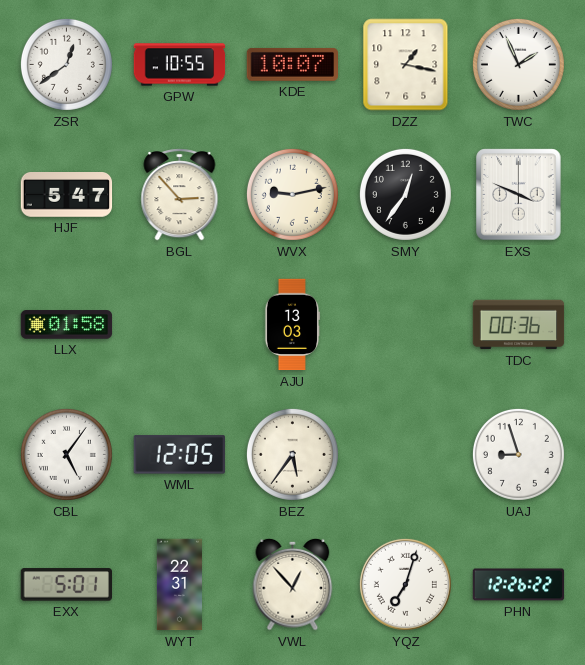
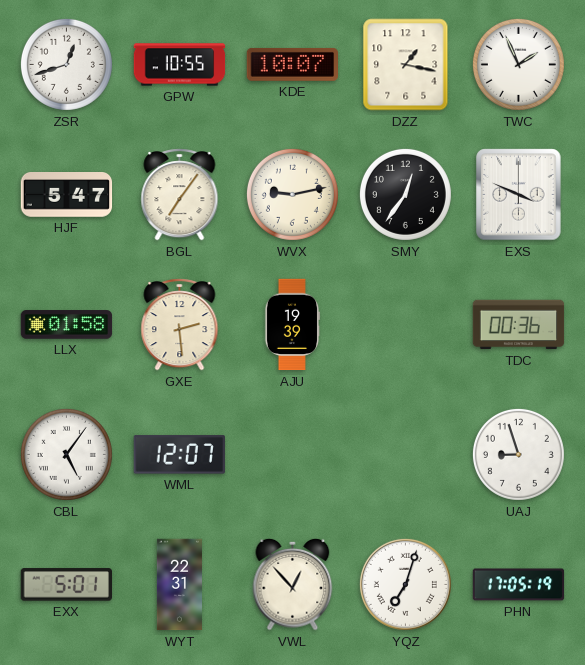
ZSR: 12:39 -> 12:42 (66, 64)
BGL: 2:53 -> 7:06 (180, 195)
GXE: none -> 2:29 (180, 325)
AJU: 13:03 -> 19:39 (292, 325)
WML: 12:05 -> 12:07 (179, 455)
BEZ: 5:36 -> none (292, 454)
PHN: 12:26 -> 17:05 (519, 585)
